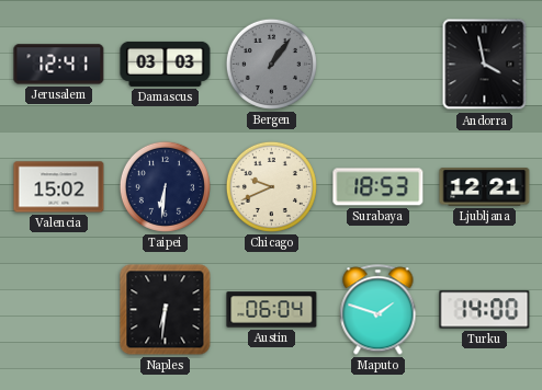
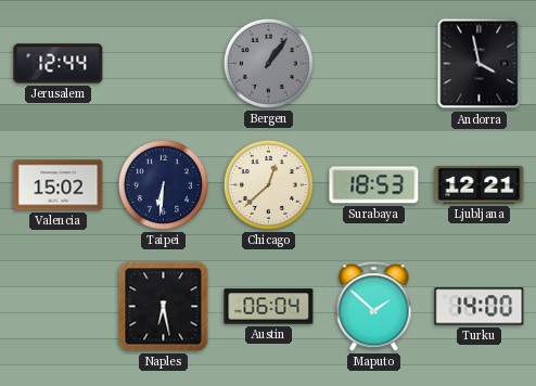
Jerusalem: 12:41 -> 12:44 (59, 64)
Damascus: 03:03 -> none (166, 64)
Chicago: 9:41 -> 12:38 (268, 184)
Naples: 6:31 -> 6:28 (164, 307)
Maputo: 1:48 -> 1:52 (374, 307)
